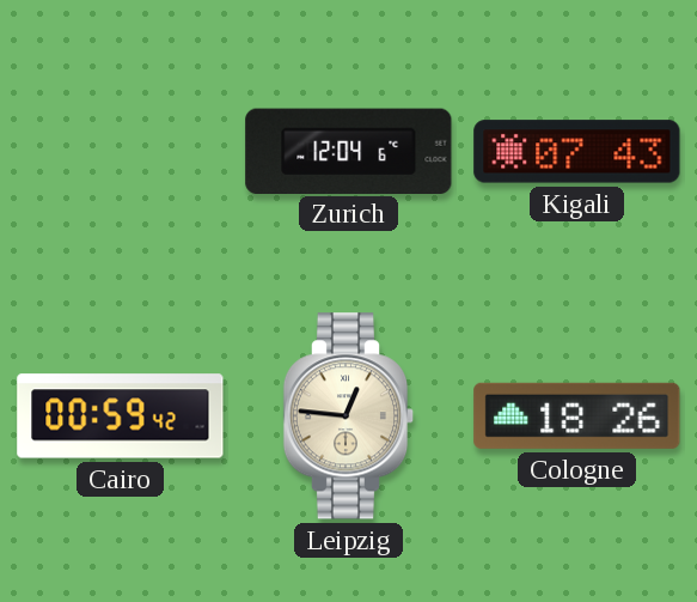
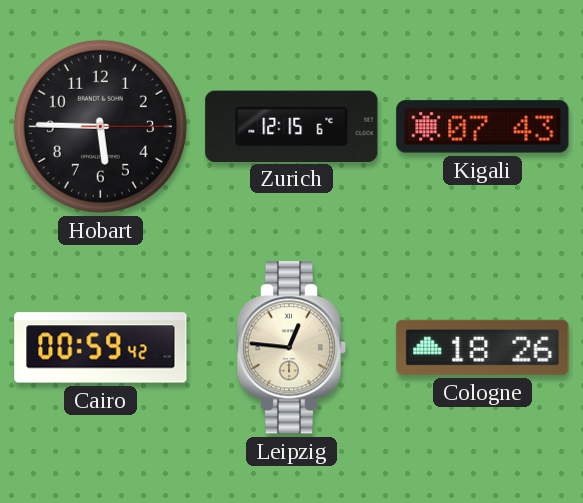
Hobart: none -> 5:45 (100, 126)
Zurich: 12:04 -> 12:15 (292, 126)
